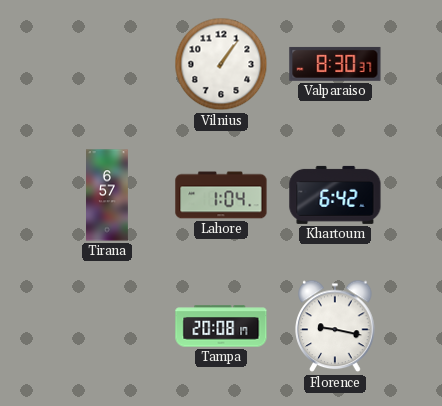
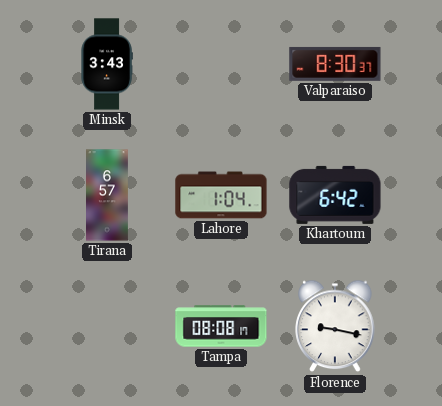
Minsk: none -> 3:43 (107, 64)
Vilnius: 1:06 -> none (221, 64)
Tampa: 20:08 -> 08:08 (221, 326)
